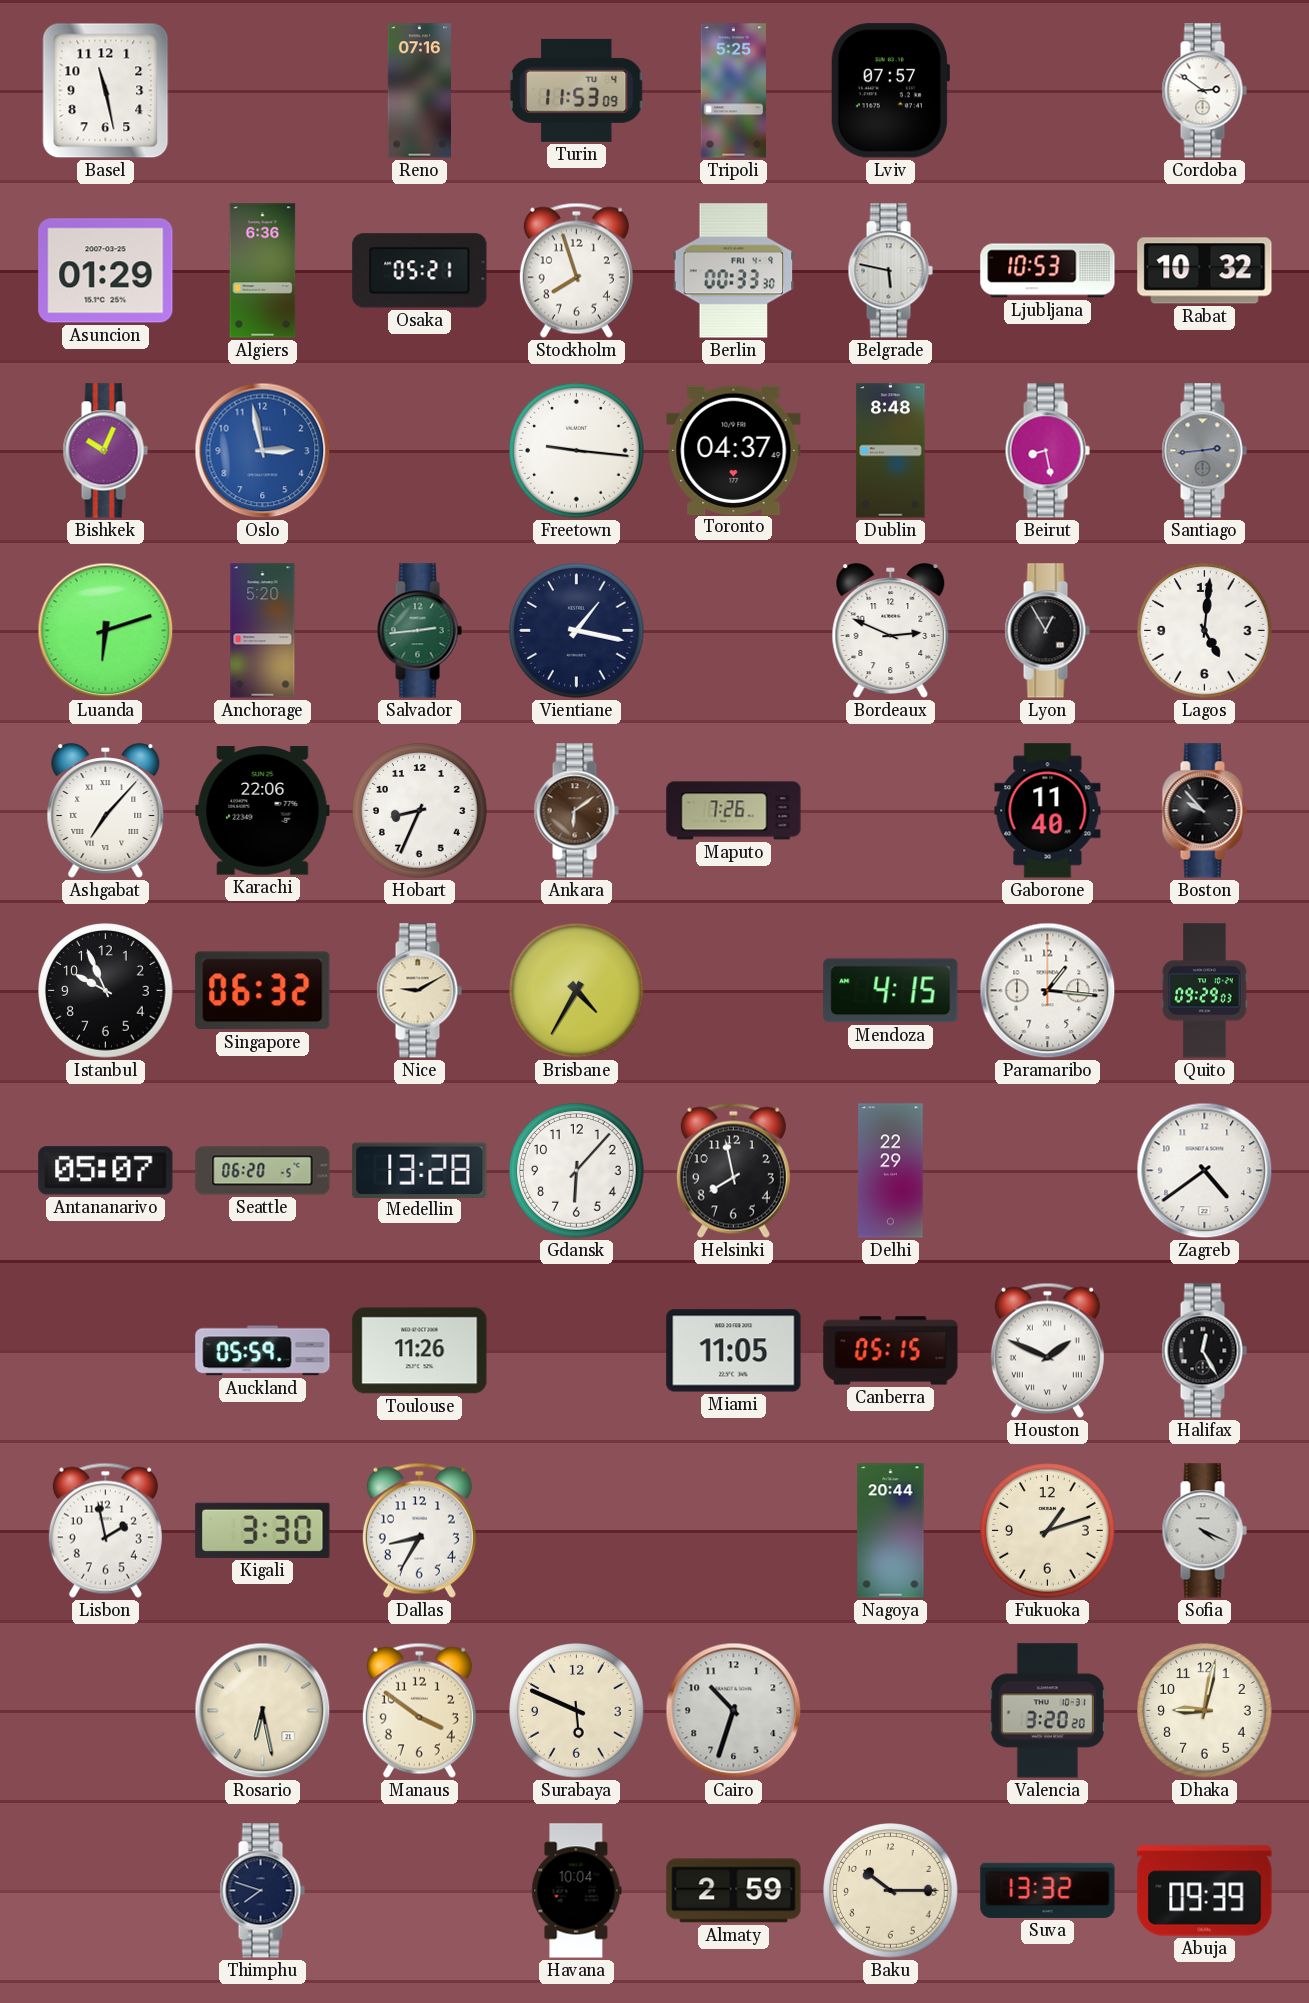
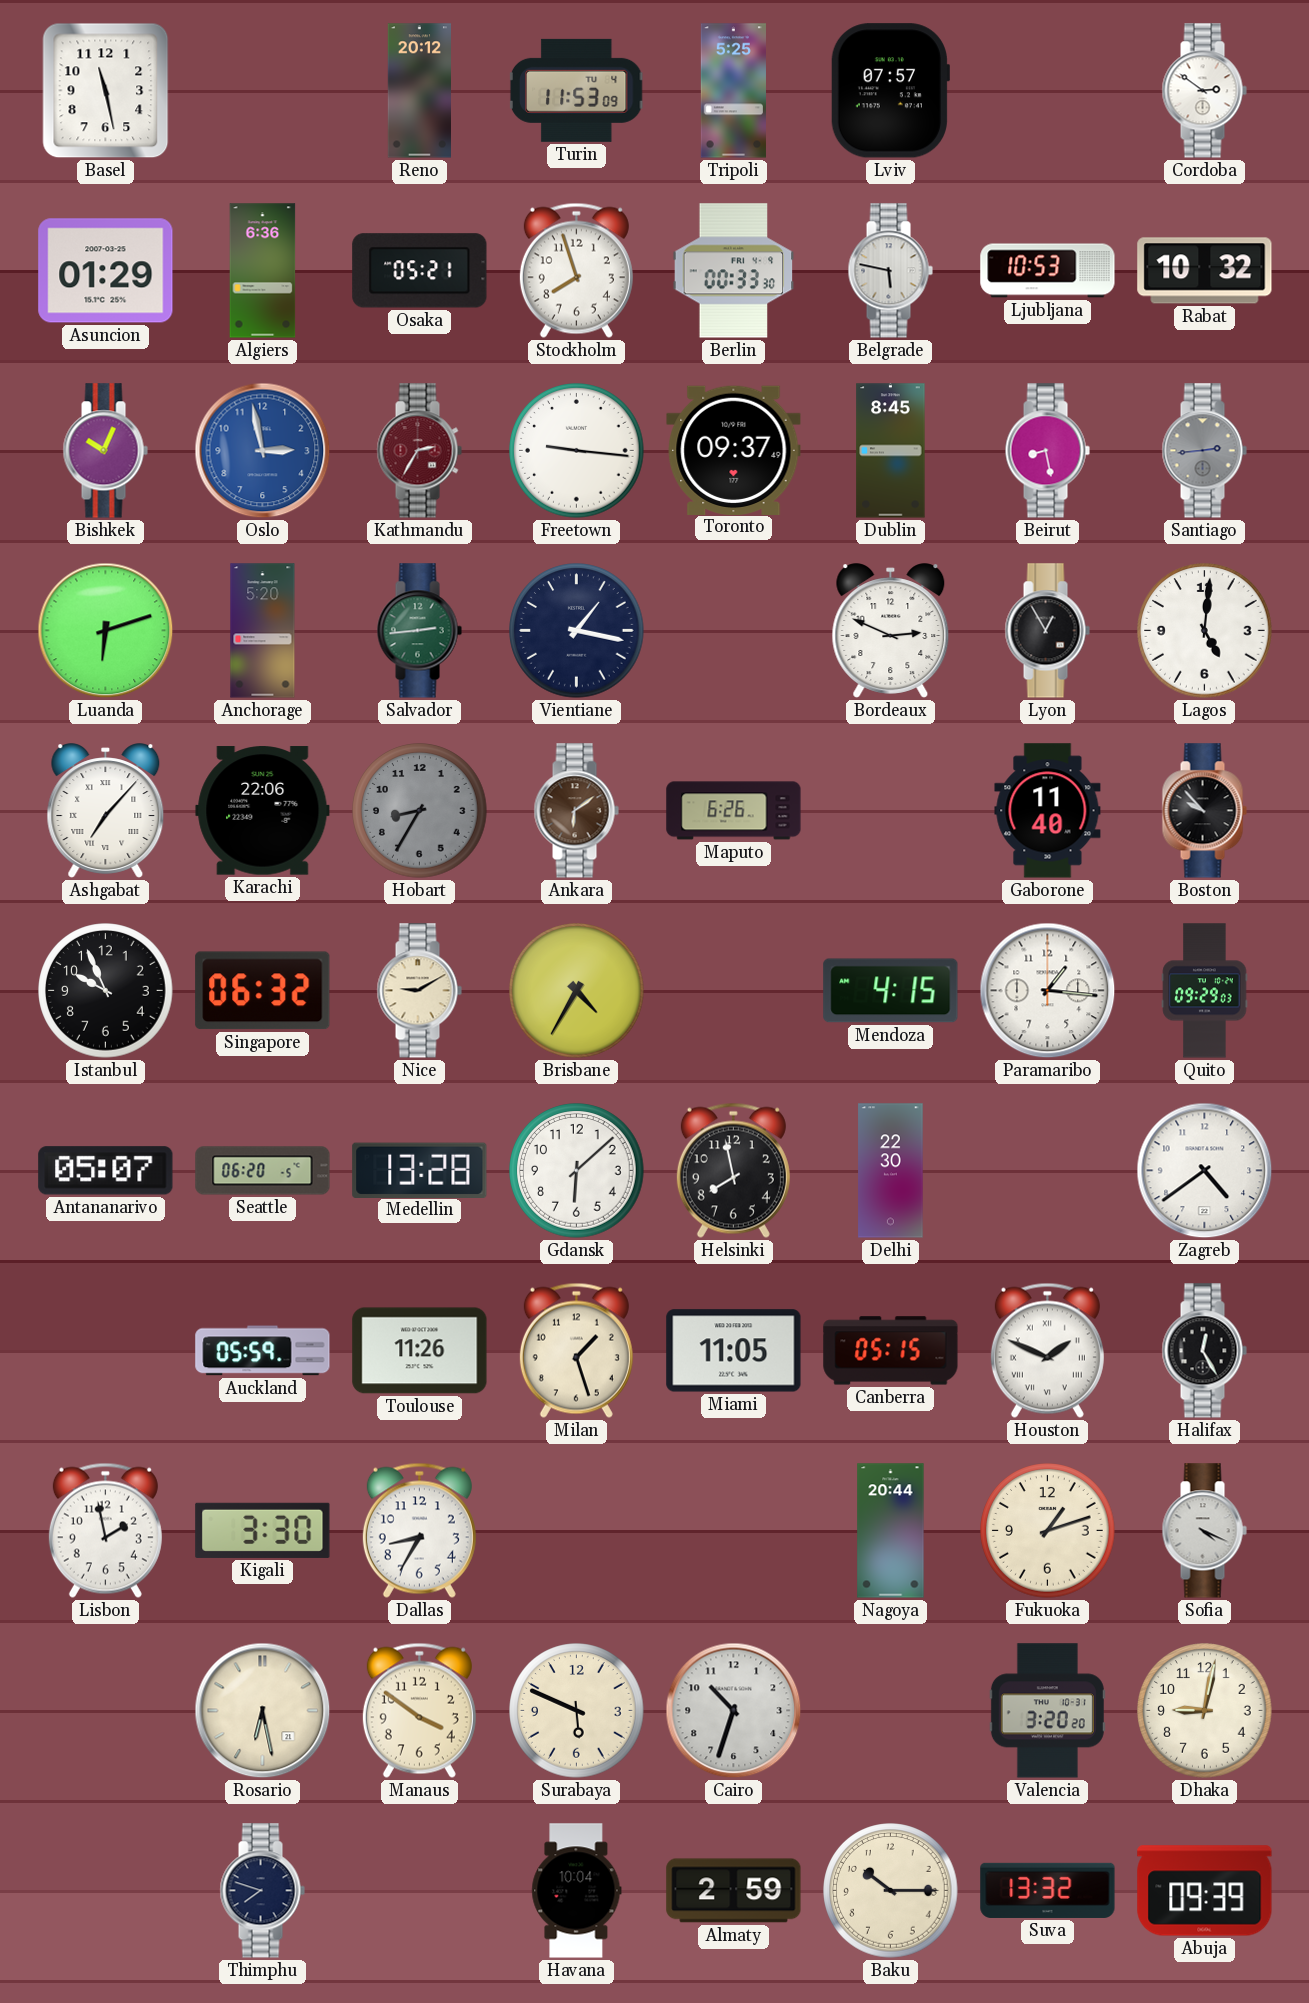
Reno: 07:16 -> 20:12 (420, 91)
Kathmandu: none -> 2:35 (419, 451)
Toronto: 04:37 -> 09:37 (734, 450)
Dublin: 8:48 -> 8:45 (891, 451)
Hobart: 8:34 -> 8:35 (420, 811)
Hobart dial: white -> grey (420, 811)
Maputo: 7:26 -> 6:26 (734, 811)
Gdansk: 6:07 -> 6:08 (577, 1171)
Delhi: 22:29 -> 22:30 (891, 1171)
Milan: none -> 1:27 (576, 1350)
